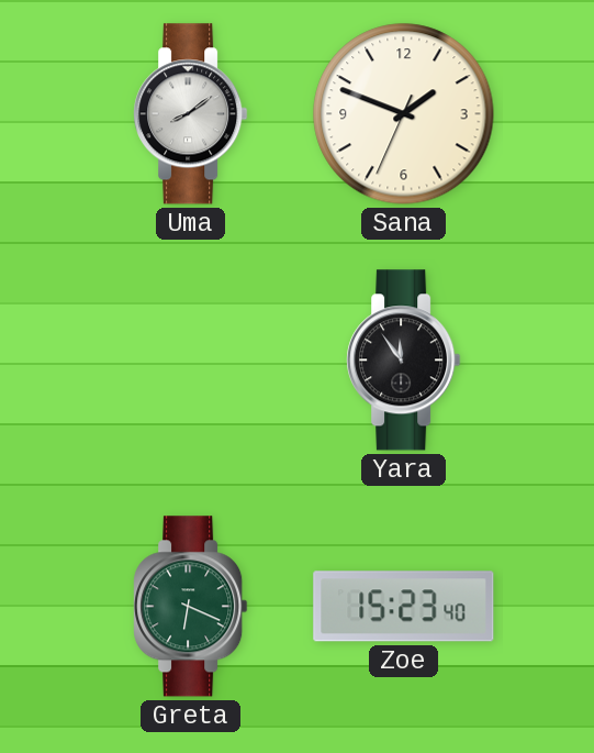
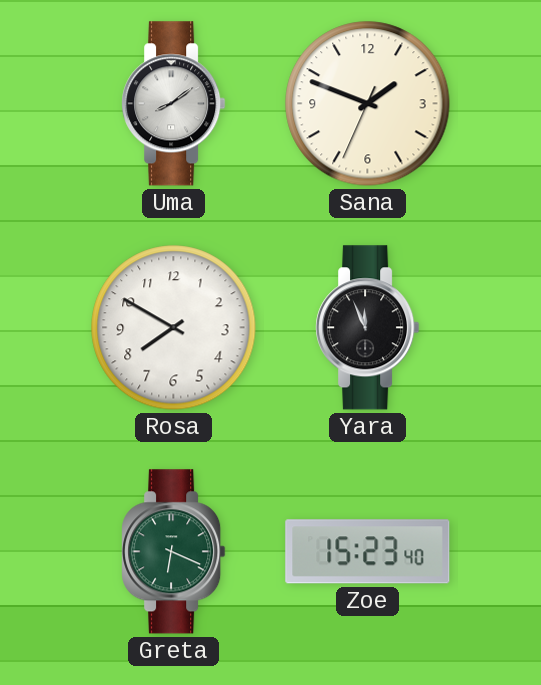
Rosa: none -> 7:50 (174, 328)
Yara: 11:54 -> 11:56 (368, 328)
